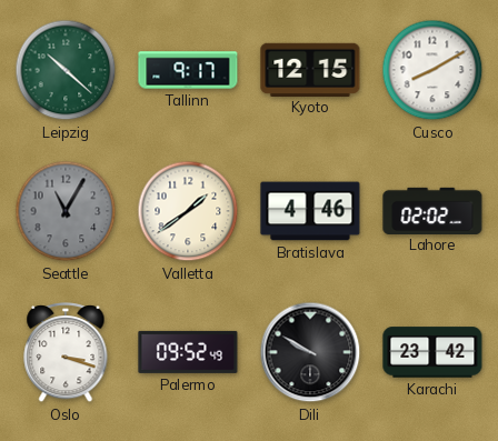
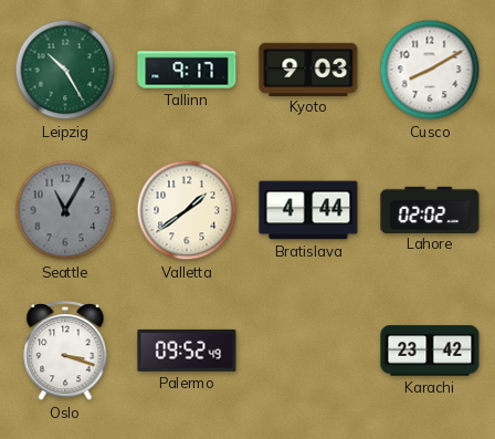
Leipzig: 10:22 -> 10:25 (65, 70)
Kyoto: 12:15 -> 9:03 (308, 69)
Bratislava: 4:46 -> 4:44 (308, 210)
Dili: 9:50 -> none (310, 352)
